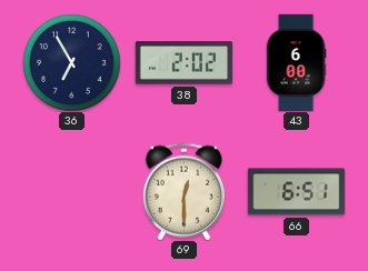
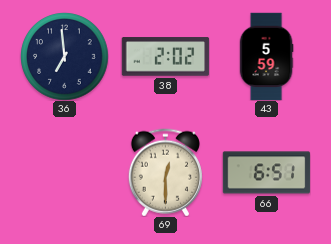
36: 6:55 -> 6:59 (64, 56)
43: 6:00 -> 5:59 (266, 56)
